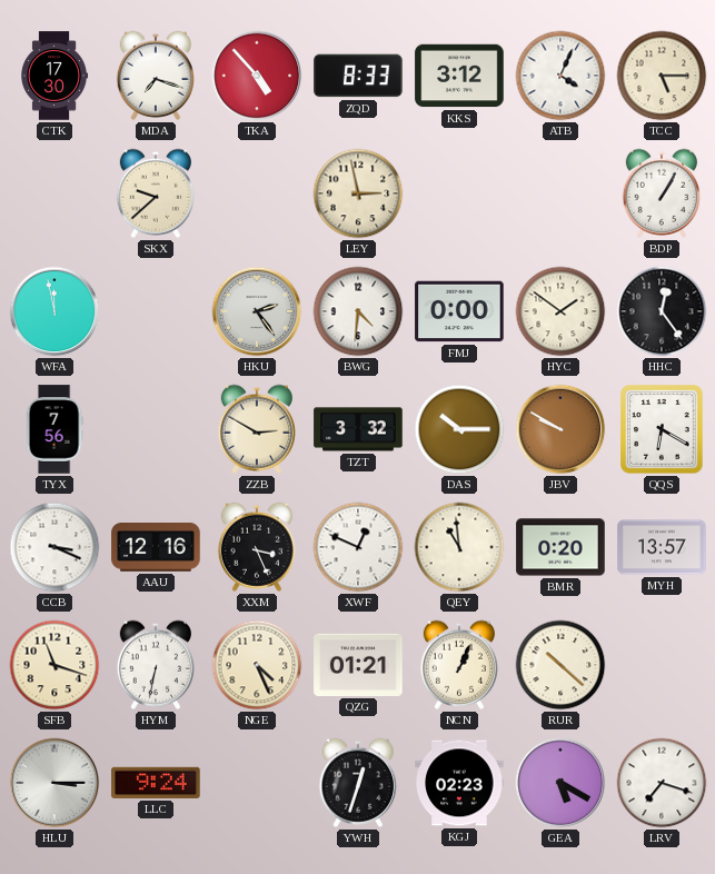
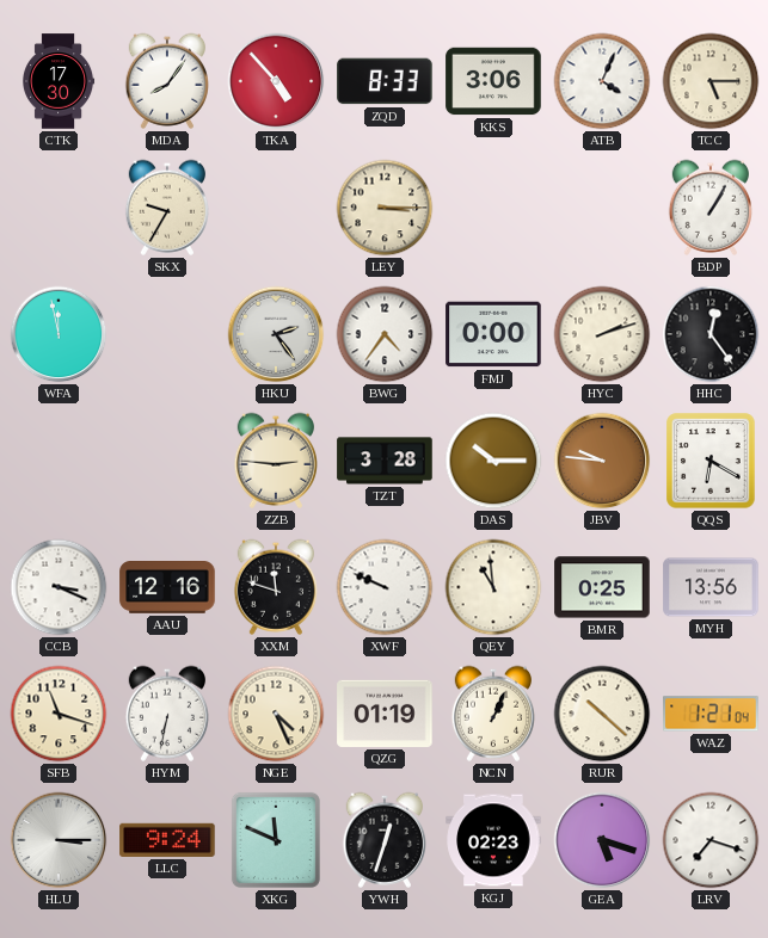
MDA: 7:18 -> 8:06 (166, 81)
KKS: 3:12 -> 3:06 (493, 81)
SKX: 9:38 -> 9:35 (166, 208)
LEY: 2:58 -> 3:15 (385, 208)
BWG: 4:31 -> 4:36 (385, 334)
HYC: 1:51 -> 2:12 (602, 334)
TYX: 7:56 -> none (54, 429)
ZZB: 2:50 -> 2:46 (275, 461)
TZT: 3:32 -> 3:28 (385, 461)
JBV: 9:50 -> 9:46 (602, 461)
XXM: 3:26 -> 11:48 (275, 587)
XWF: 12:49 -> 9:49 (385, 587)
BMR: 0:20 -> 0:25 (602, 587)
MYH: 13:57 -> 13:56 (711, 587)
QZG: 01:21 -> 01:19 (385, 714)
WAZ: none -> 1:21 (711, 714)
XKG: none -> 11:49 (276, 840)
GEA: 5:20 -> 5:18 (602, 840)
